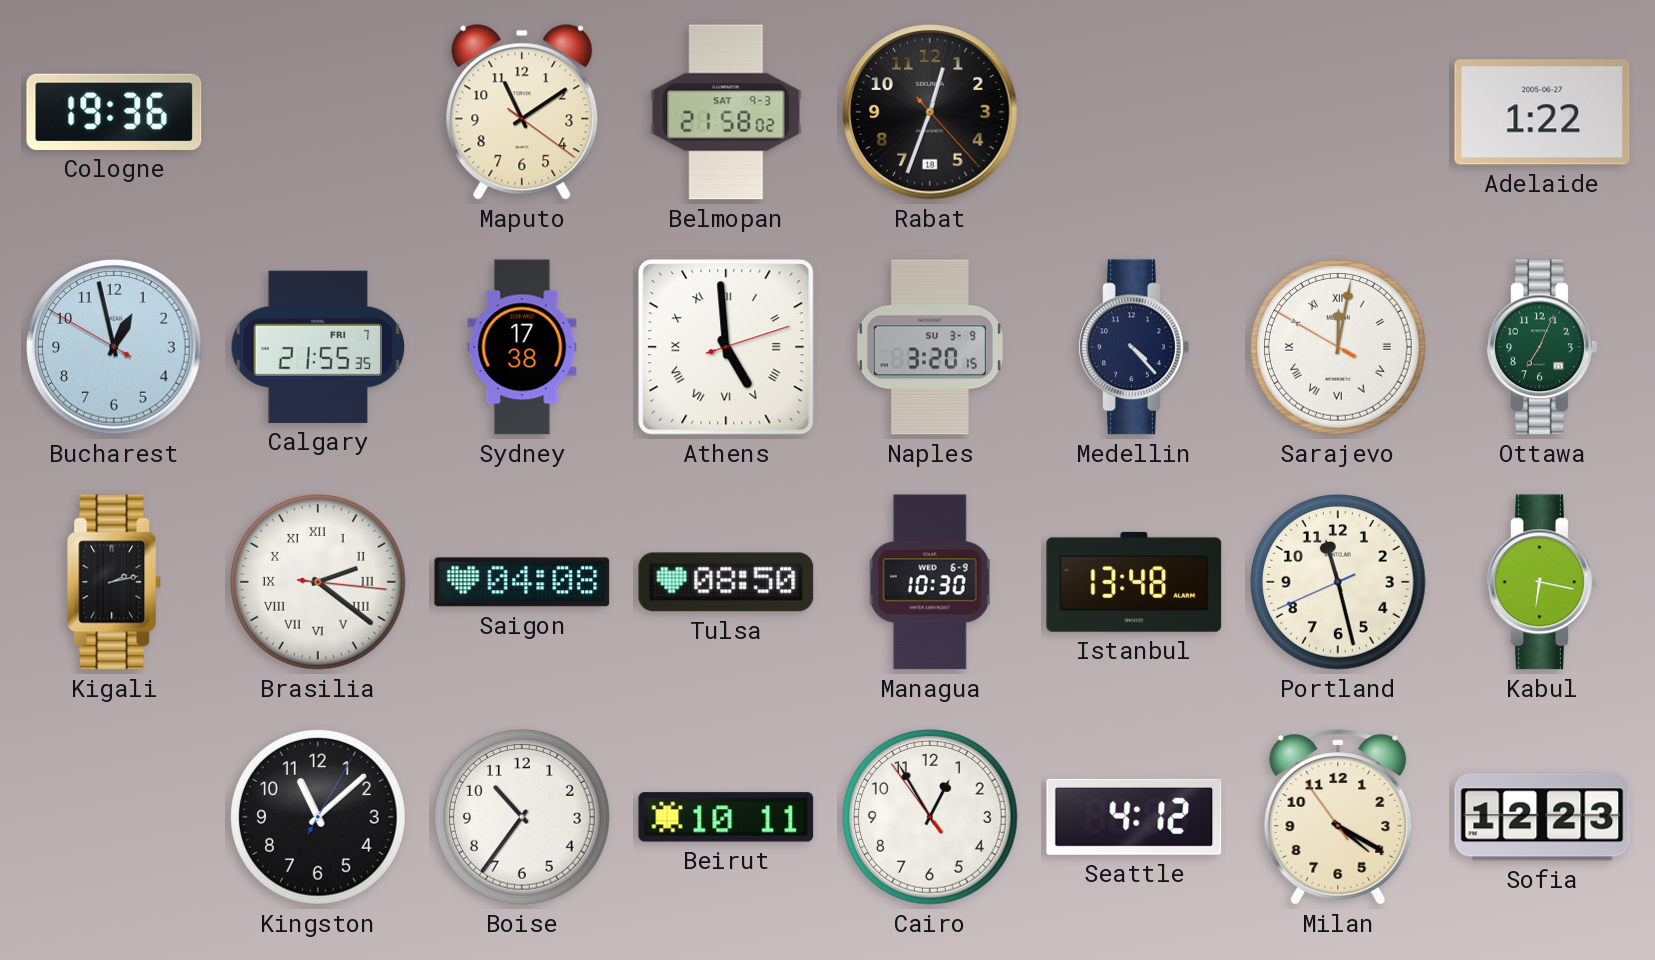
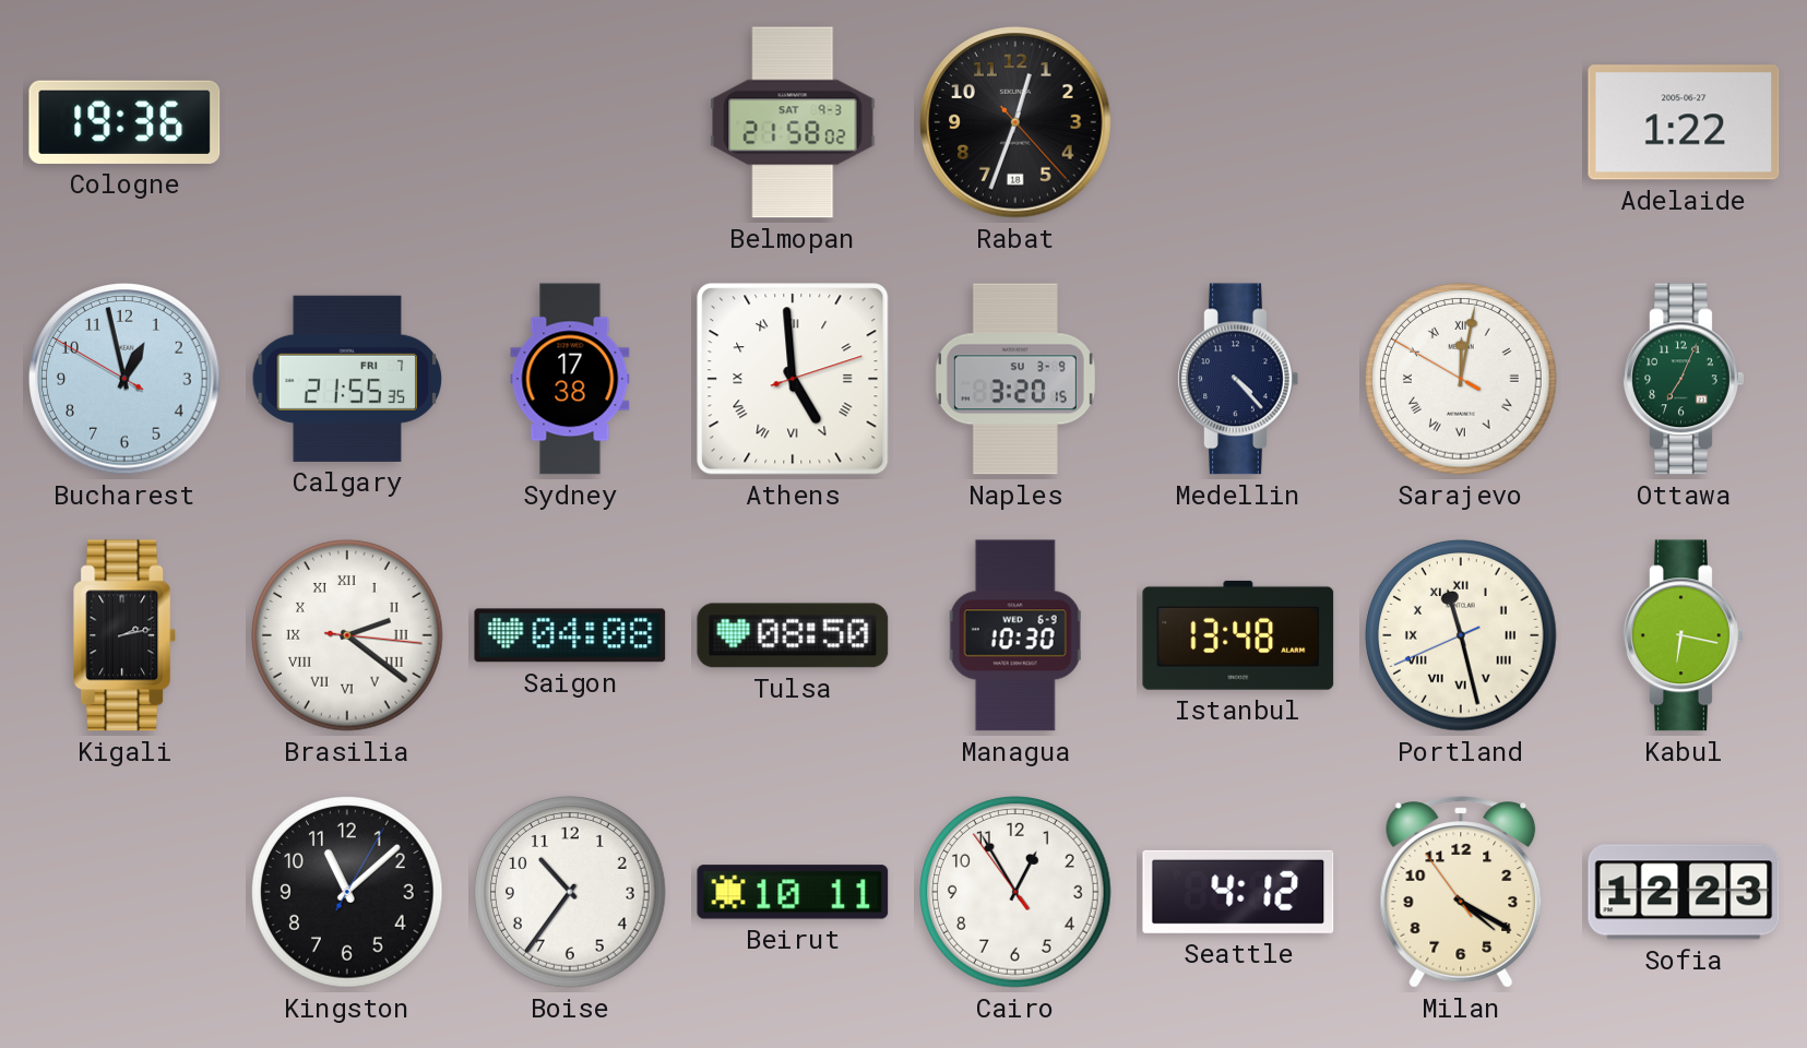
Maputo: 11:09 -> none (522, 112)
Portland numerals: Arabic -> Roman (1461, 635)
